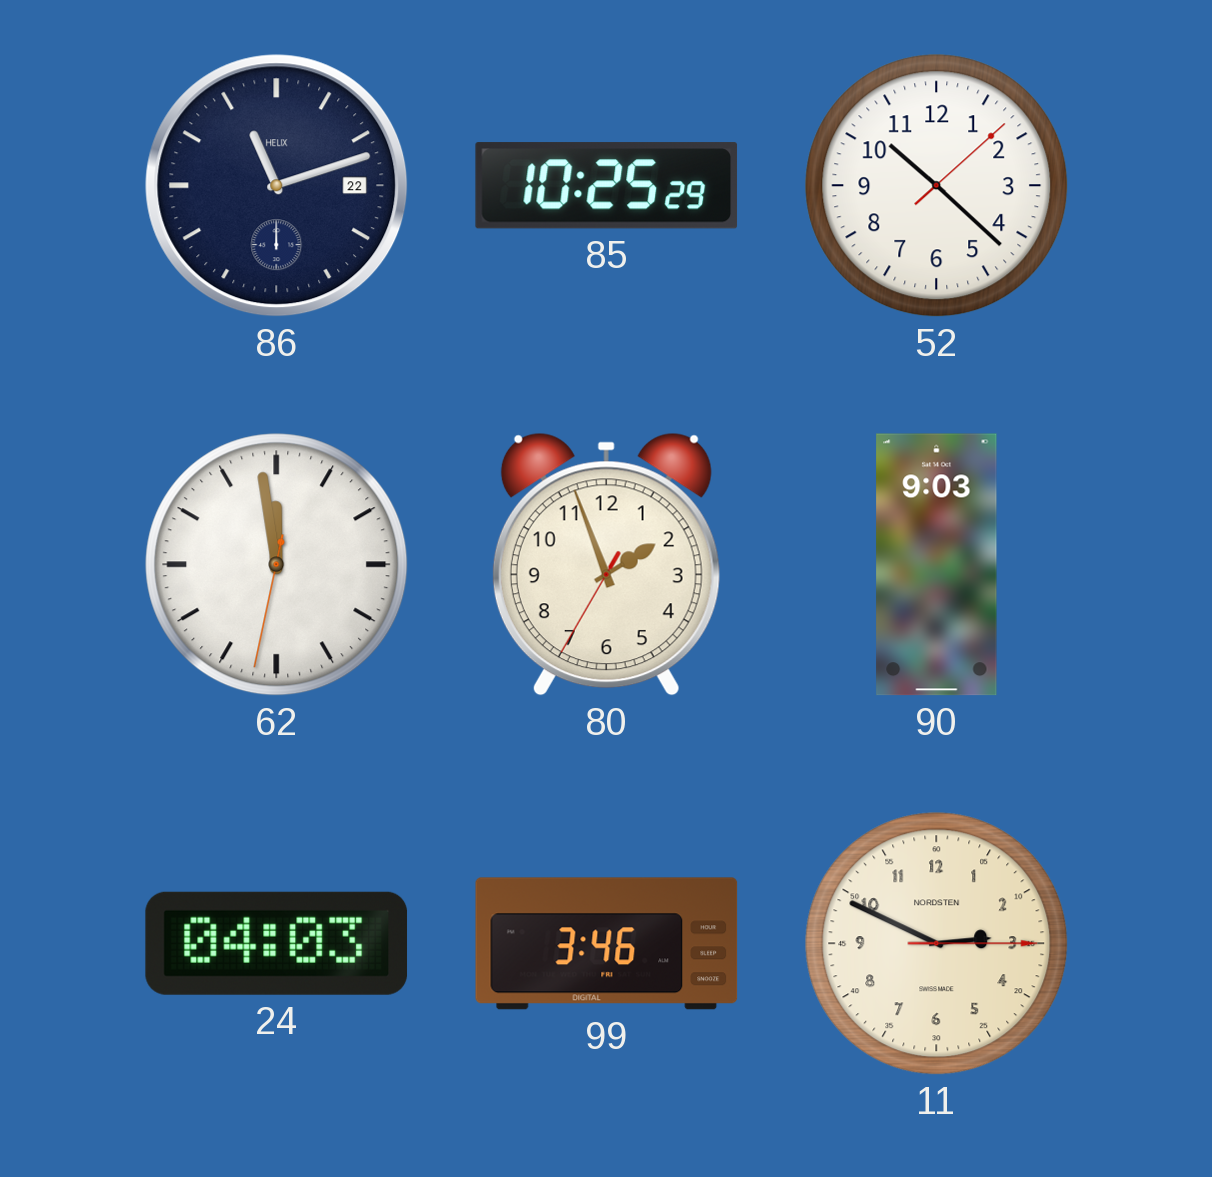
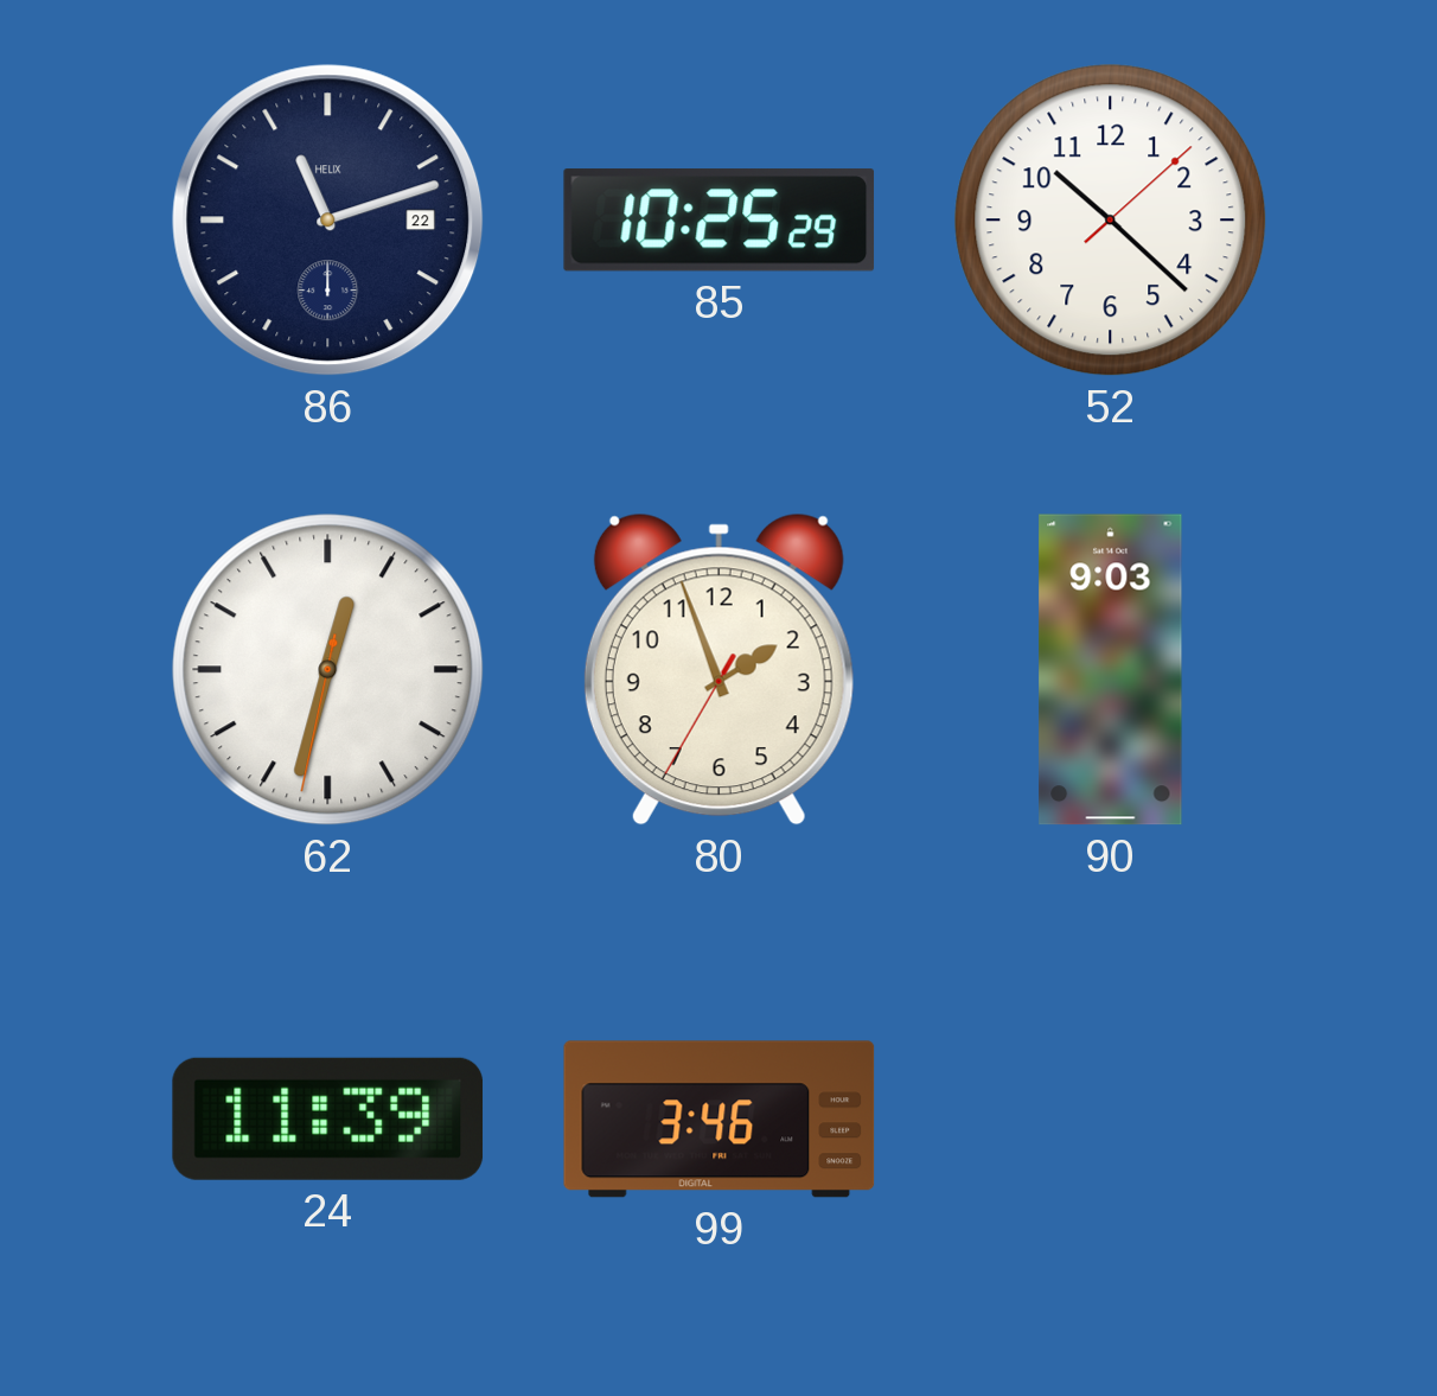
62: 11:58 -> 12:32 (328, 670)
24: 04:03 -> 11:39 (328, 1118)
11: 2:49 -> none (937, 944)
